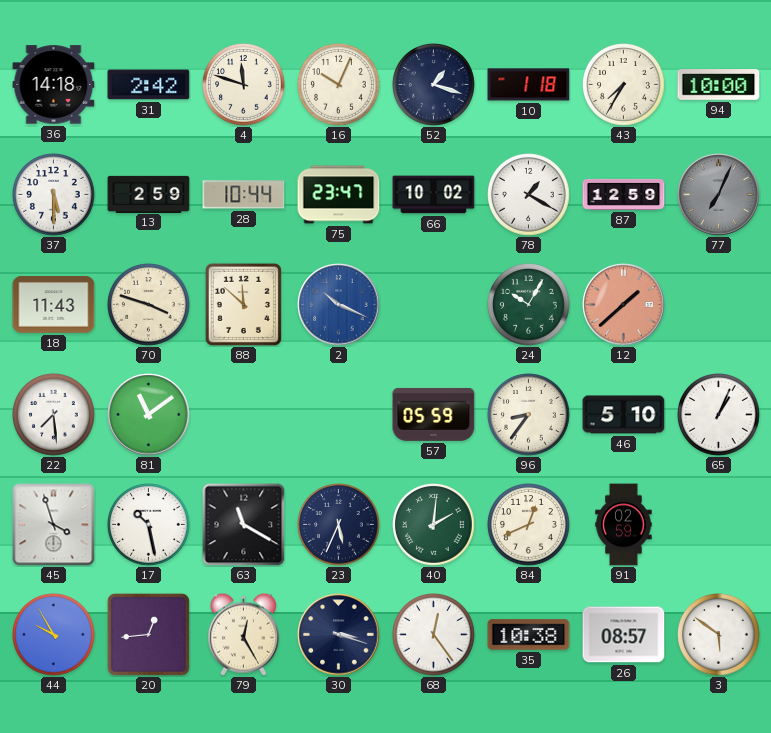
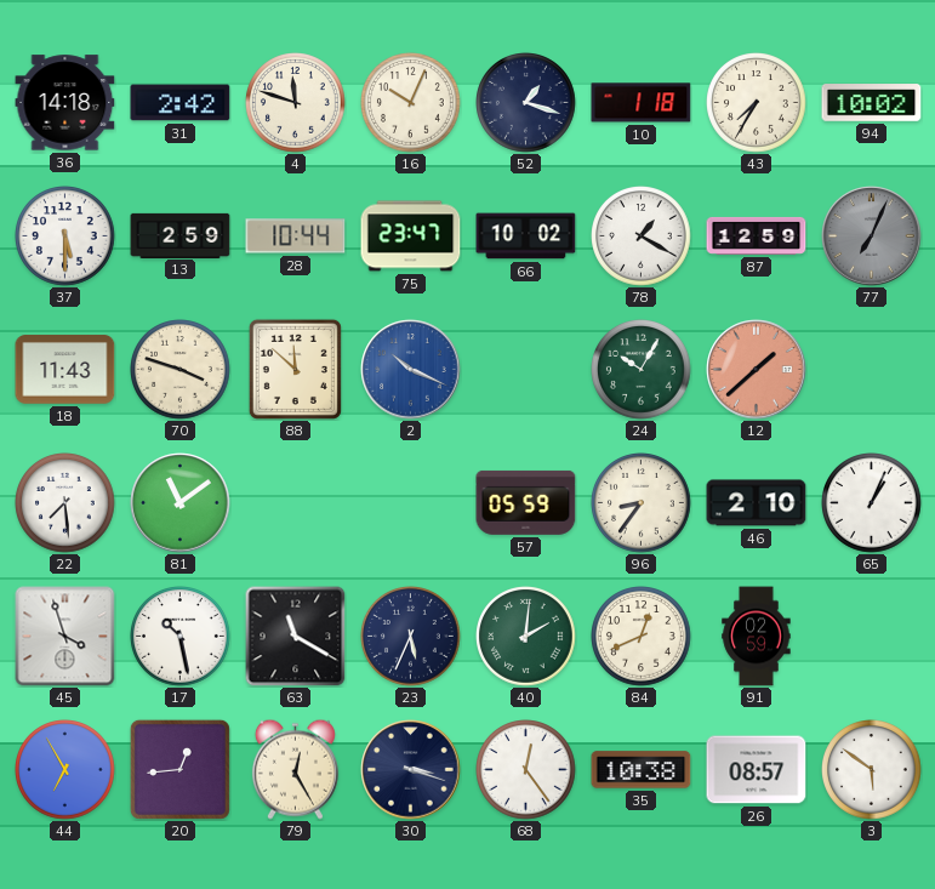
94: 10:00 -> 10:02 (872, 103)
46: 5:10 -> 2:10 (757, 503)
44: 9:55 -> 6:55 (65, 770)
